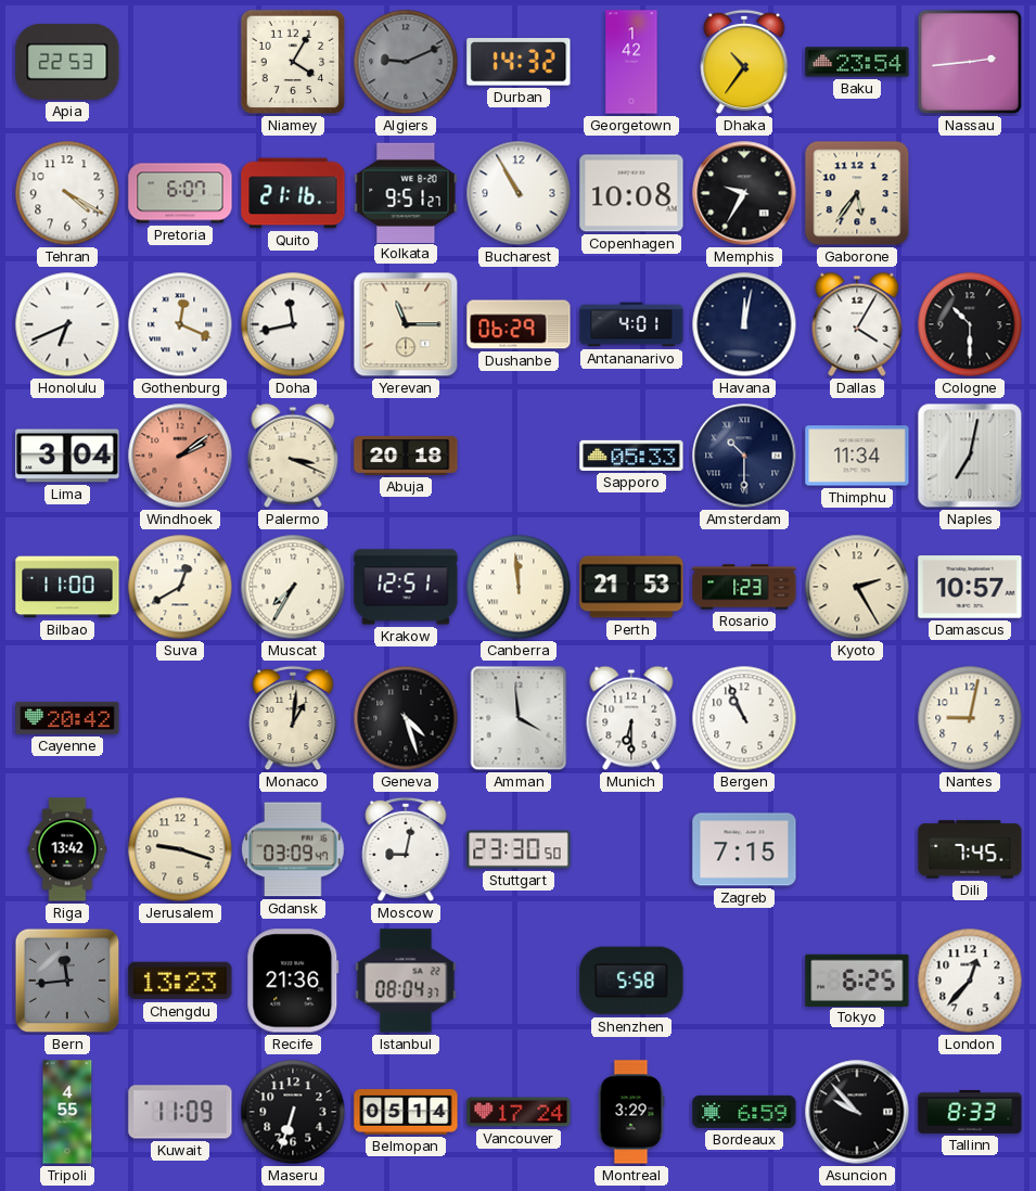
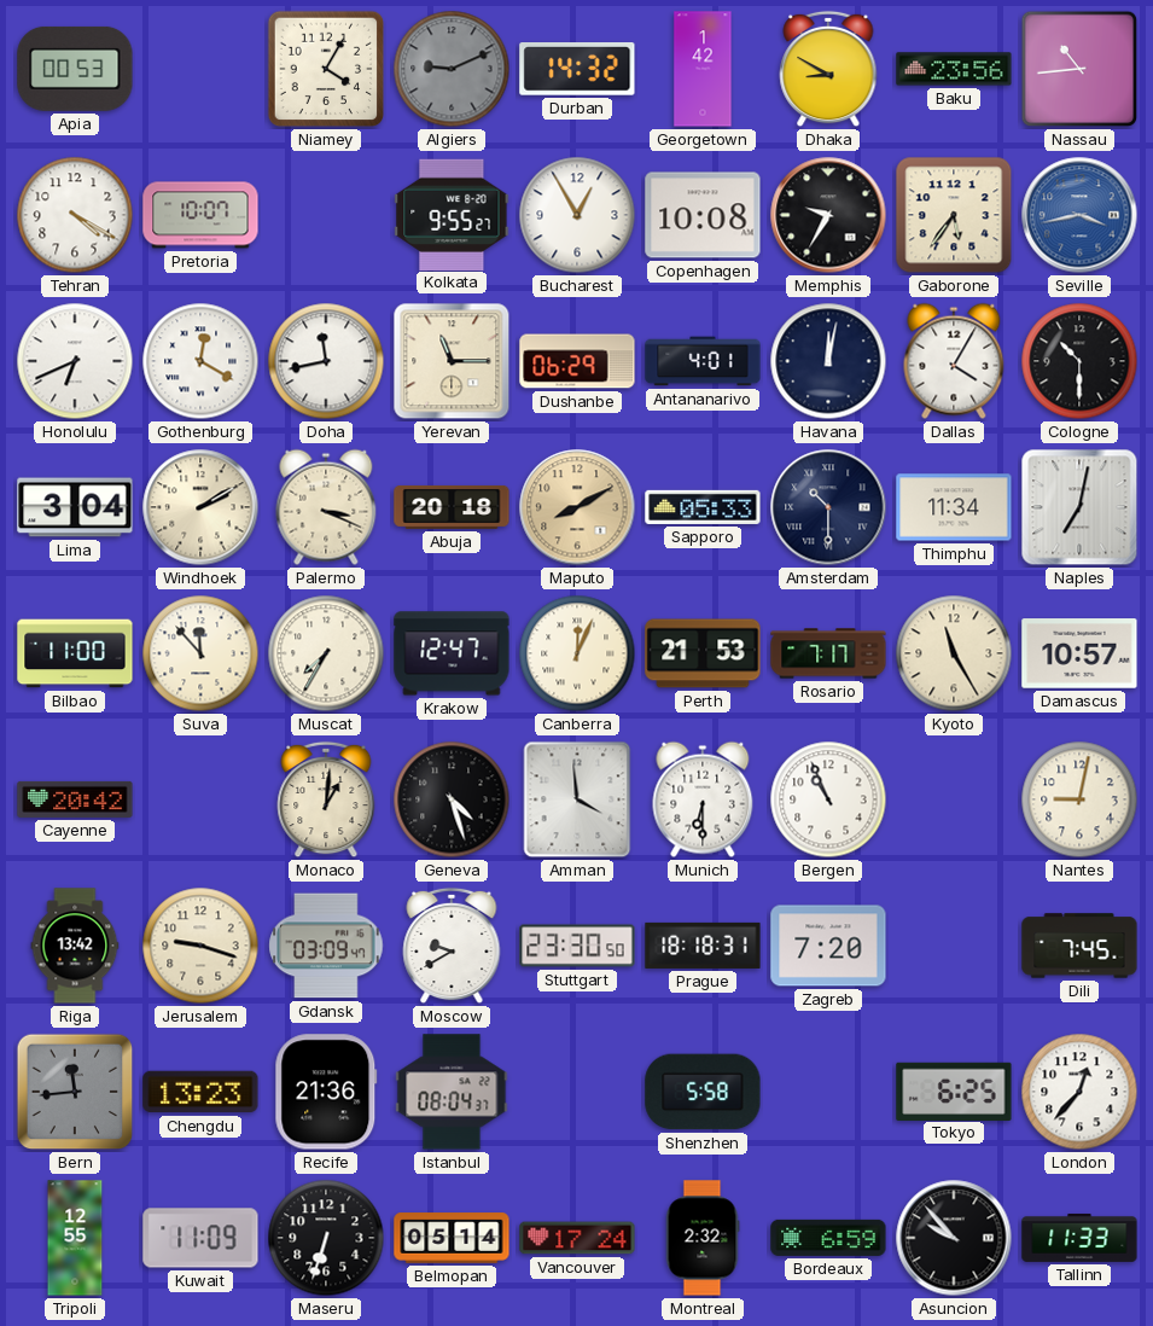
Apia: 22:53 -> 00:53 (75, 69)
Dhaka: 10:36 -> 8:50 (828, 69)
Baku: 23:54 -> 23:56 (954, 69)
Nassau: 2:44 -> 10:44 (1079, 69)
Pretoria: 6:07 -> 10:07 (200, 215)
Quito: 21:16 -> none (293, 193)
Kolkata: 9:51 -> 9:55 (452, 214)
Bucharest: 10:55 -> 12:55 (577, 215)
Seville: none -> 3:43 (1079, 215)
Gothenburg: 12:19 -> 12:20 (200, 361)
Windhoek: 2:09 -> 2:10 (200, 507)
Windhoek dial: salmon -> cream (200, 507)
Maputo: none -> 8:10 (577, 507)
Suva: 12:40 -> 11:53 (200, 653)
Krakow: 12:51 -> 12:47 (452, 653)
Canberra: 11:59 -> 12:04 (577, 653)
Rosario: 1:23 -> 7:17 (828, 653)
Kyoto: 2:25 -> 11:25 (954, 653)
Moscow: 9:02 -> 9:40 (452, 946)
Prague: none -> 18:18 (703, 946)
Zagreb: 7:15 -> 7:20 (828, 946)
Tripoli: 4:55 -> 12:55 (75, 1238)
Montreal: 3:29 -> 2:32 (703, 1238)
Tallinn: 8:33 -> 11:33 (1079, 1238)
